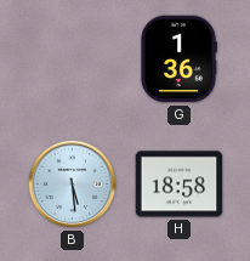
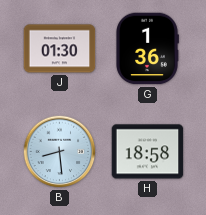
J: none -> 01:30 (60, 49)
B: 5:29 -> 8:29 (60, 152)
